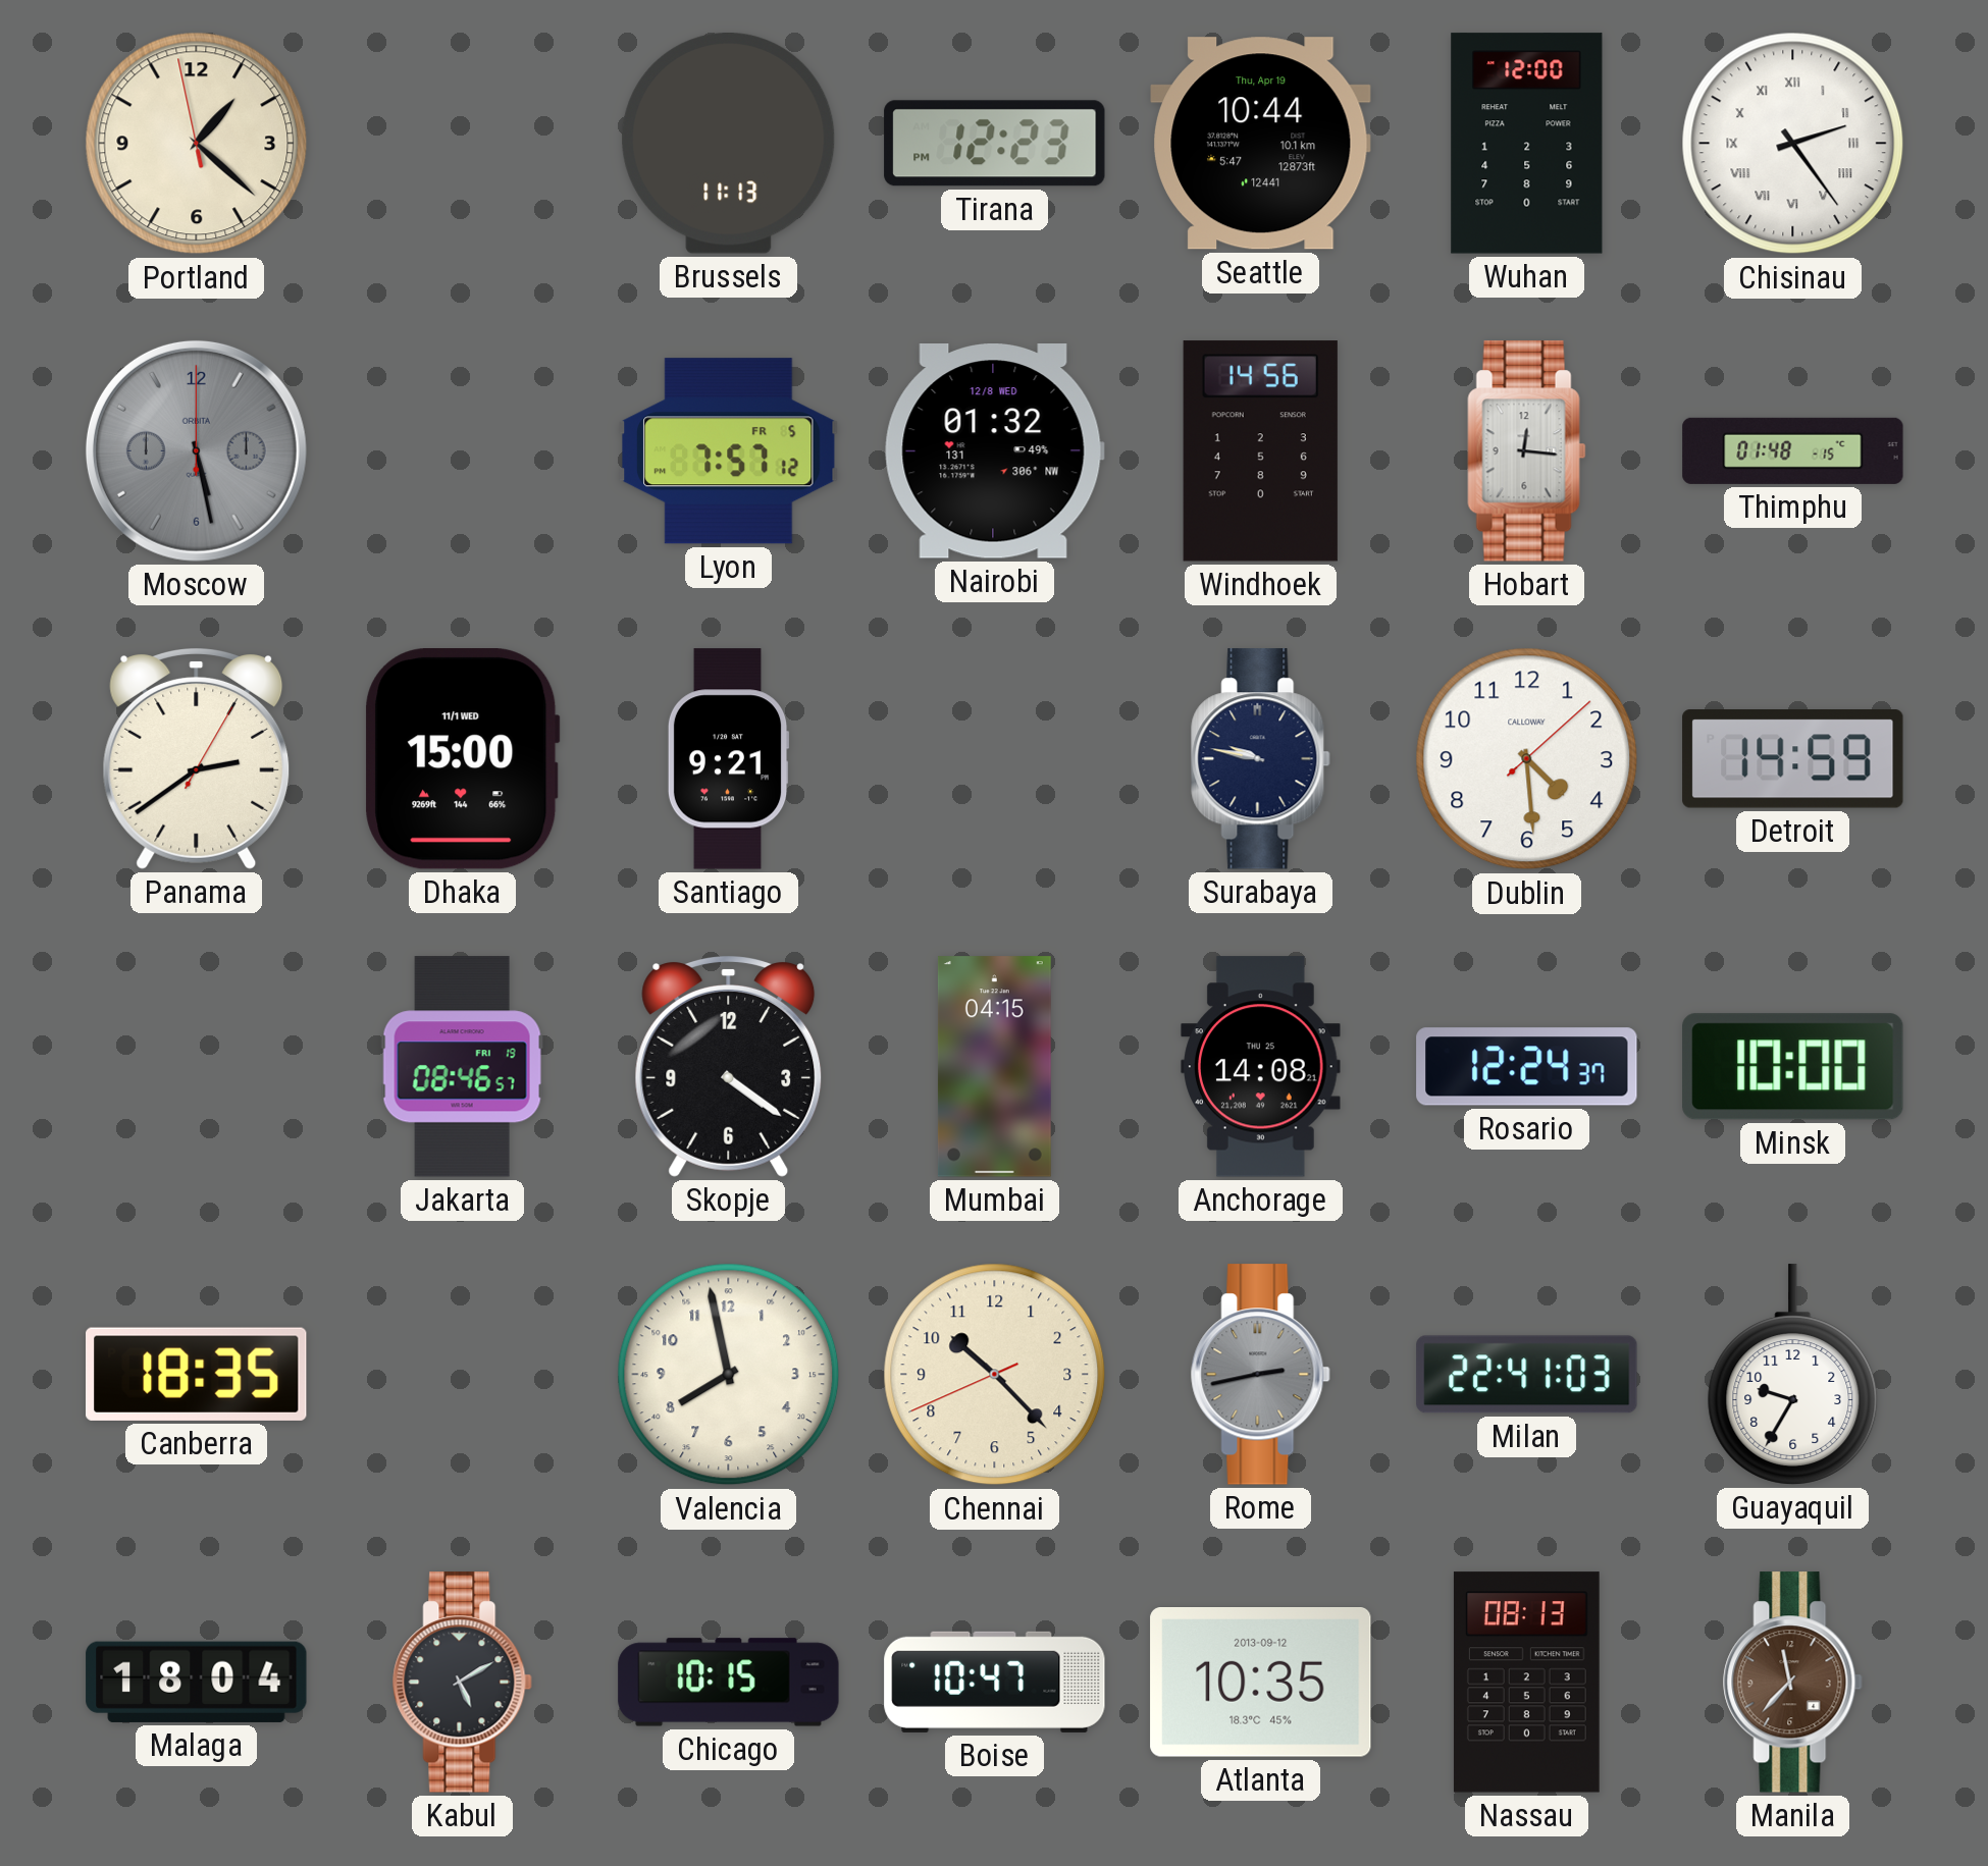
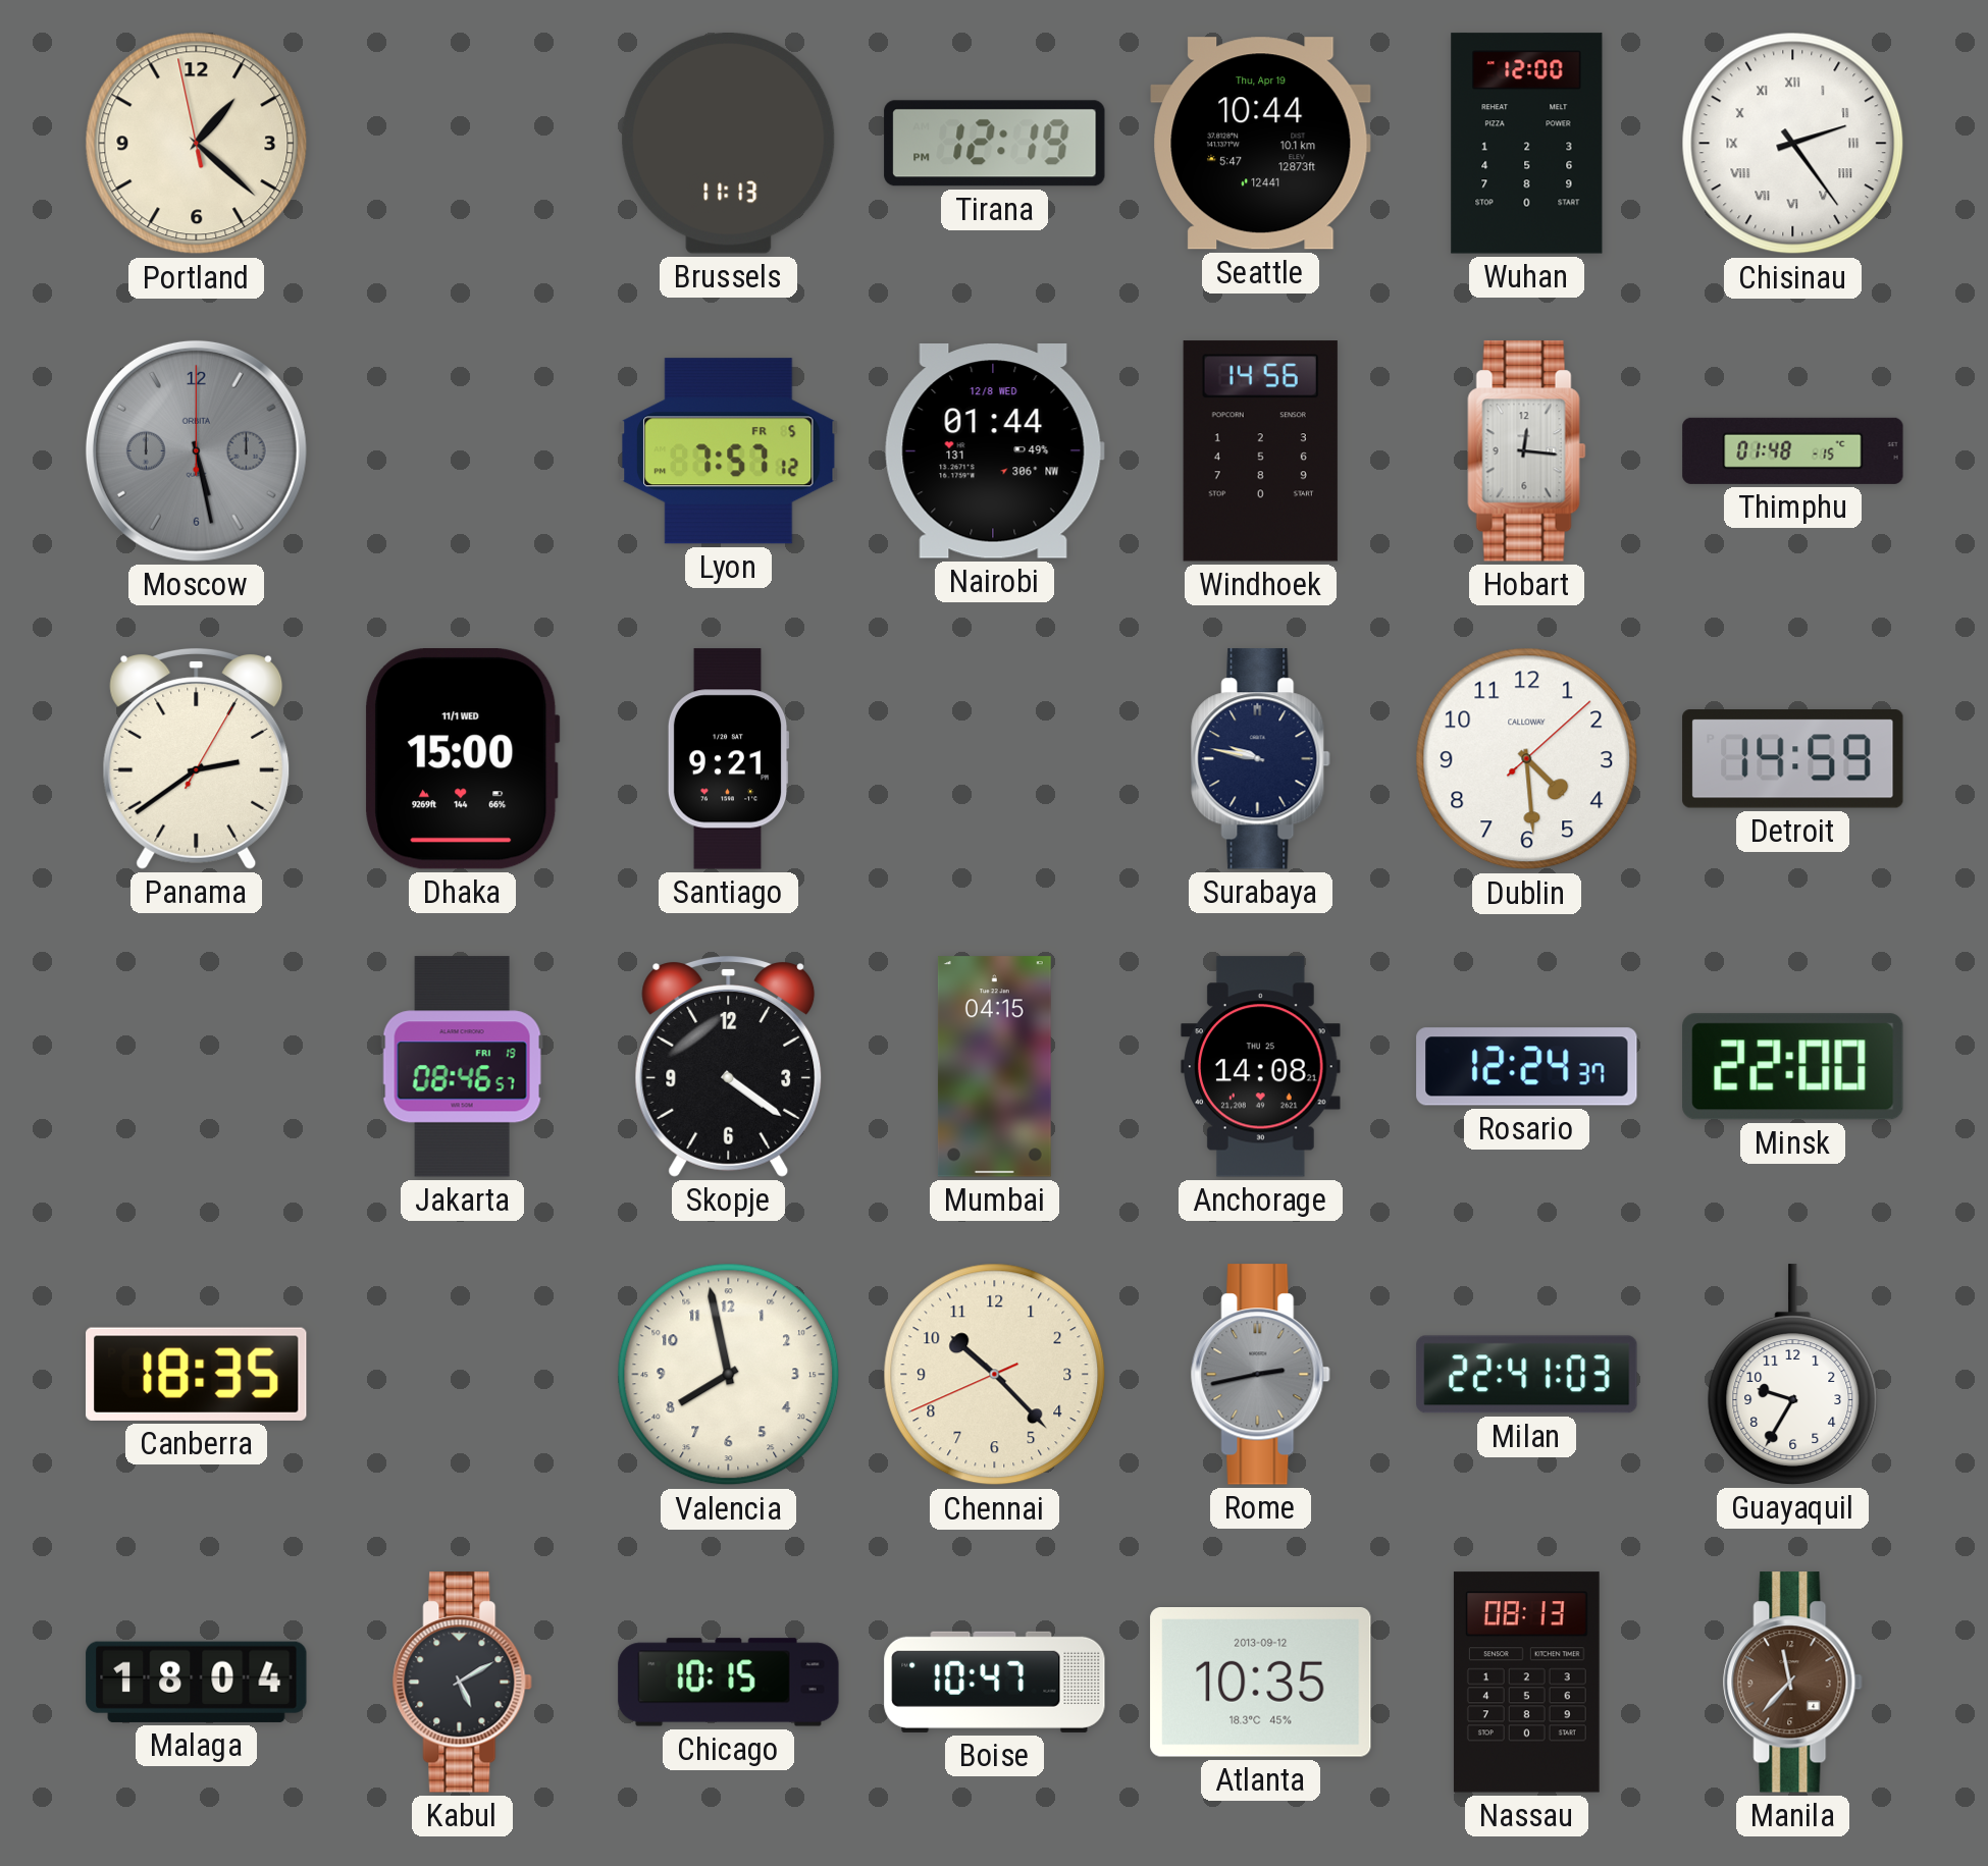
Tirana: 12:23 -> 12:19 (995, 144)
Nairobi: 01:32 -> 01:44 (994, 451)
Minsk: 10:00 -> 22:00 (1793, 1067)
